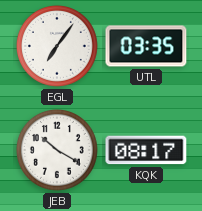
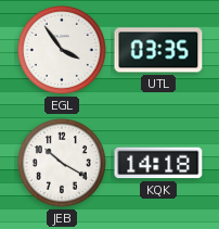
EGL: 7:06 -> 3:54 (62, 50)
KQK: 08:17 -> 14:18 (158, 163)
